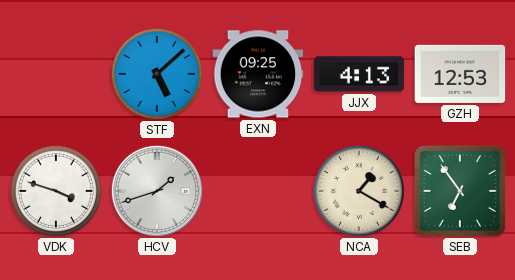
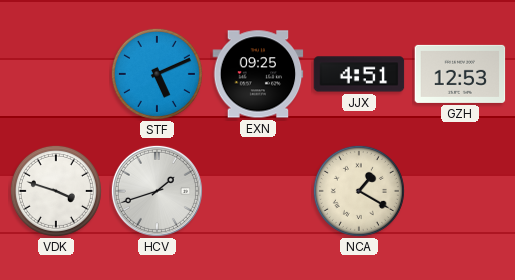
STF: 5:08 -> 5:11 (157, 74)
JJX: 4:13 -> 4:51 (359, 74)
SEB: 6:54 -> none (460, 191)
